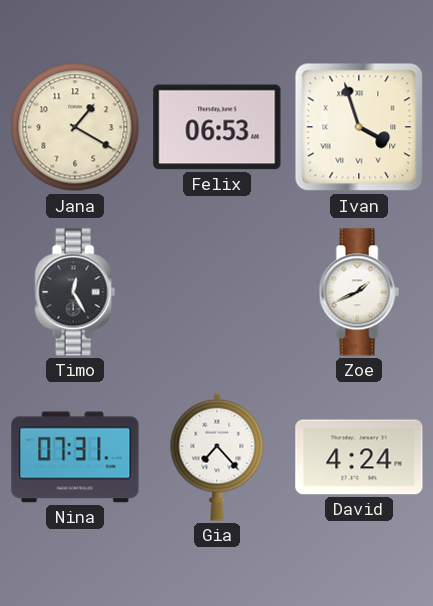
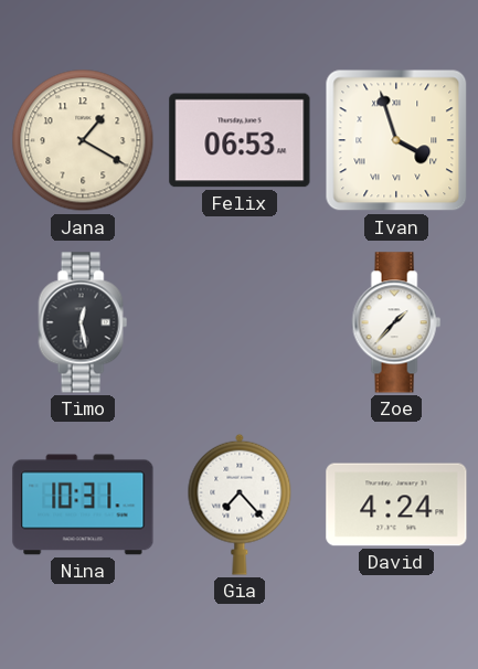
Timo: 12:25 -> 12:28 (83, 322)
Zoe: 1:41 -> 1:37 (396, 322)
Nina: 07:31 -> 10:31 (83, 505)
